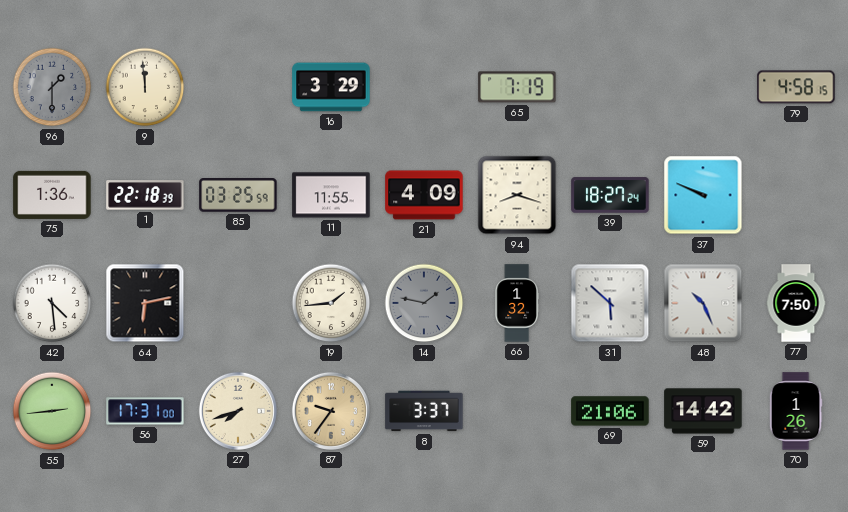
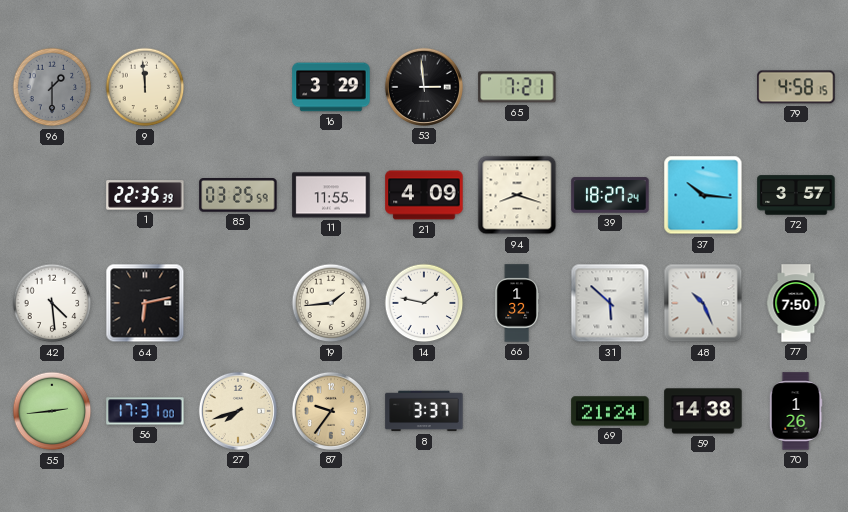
53: none -> 2:59 (424, 87)
65: 7:19 -> 7:21 (517, 87)
75: 1:36 -> none (52, 195)
1: 22:18 -> 22:35 (145, 195)
37: 9:49 -> 10:16 (703, 195)
72: none -> 3:57 (796, 195)
14 dial: grey -> white (424, 303)
69: 21:06 -> 21:24 (610, 411)
59: 14:42 -> 14:38 (703, 411)
